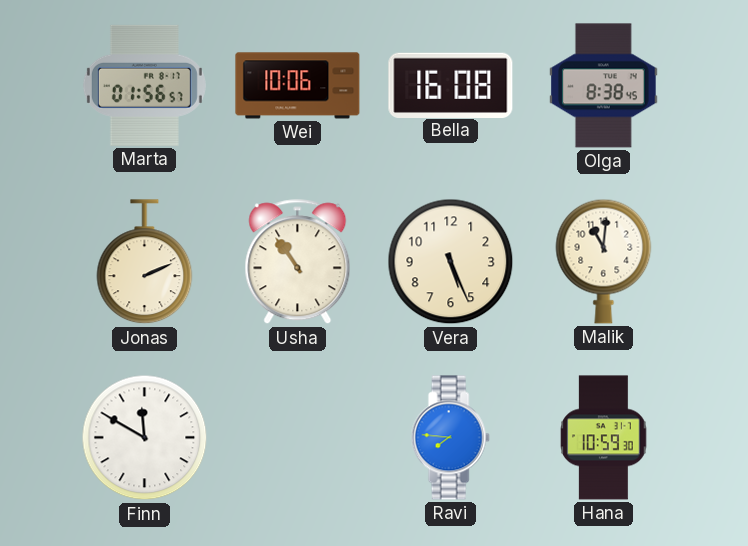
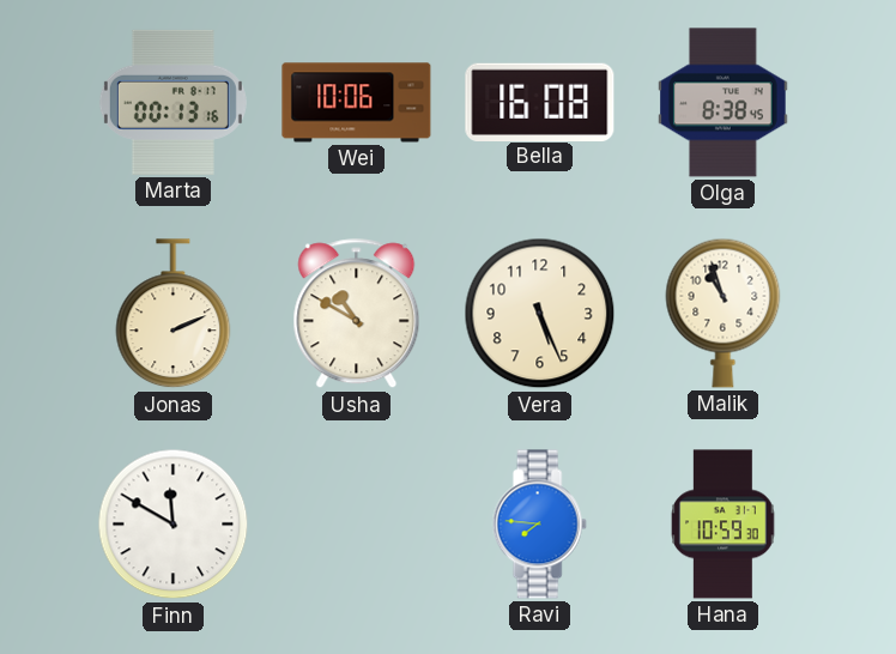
Marta: 01:56 -> 00:13 (172, 102)
Usha: 10:54 -> 10:50 (357, 314)
Malik: 11:01 -> 10:57 (724, 313)
